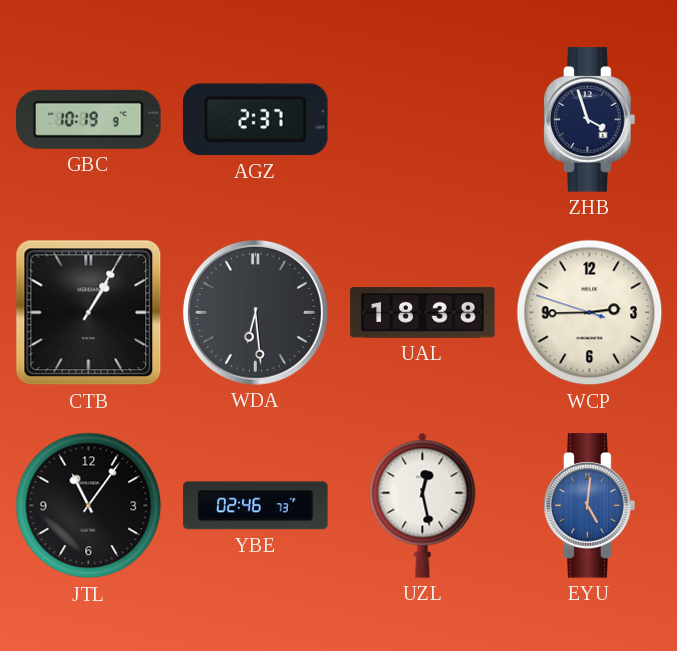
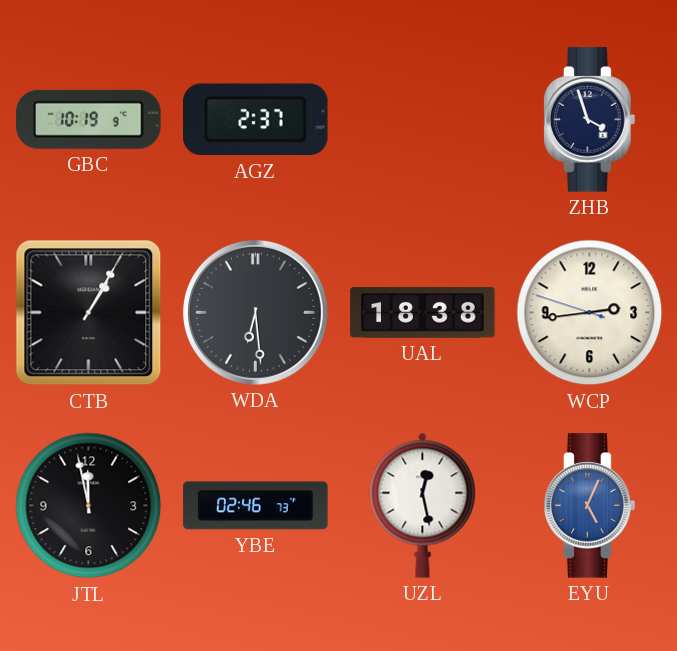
WCP: 2:44 -> 2:43 (590, 313)
JTL: 11:06 -> 11:58 (89, 506)
EYU: 5:01 -> 5:04 (590, 506)
